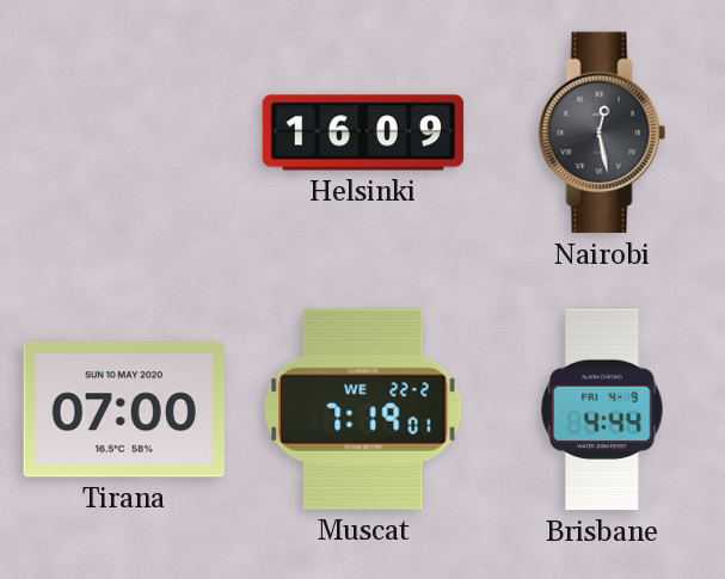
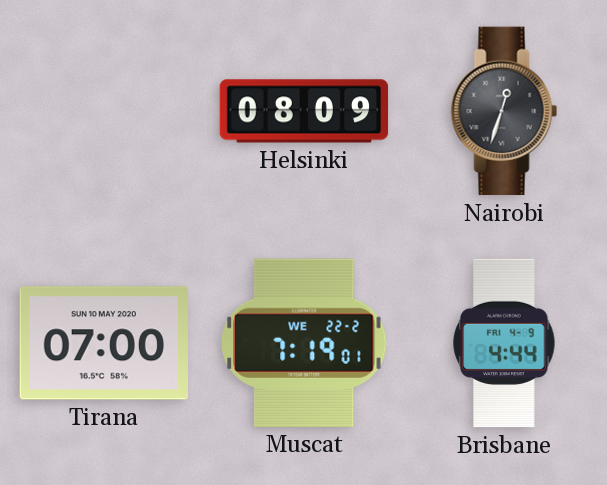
Helsinki: 16:09 -> 08:09 (304, 111)
Nairobi: 12:28 -> 12:33 (504, 111)
